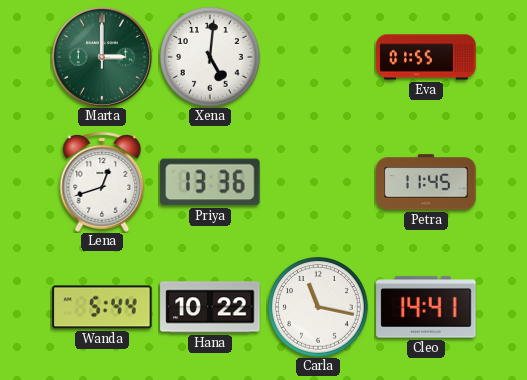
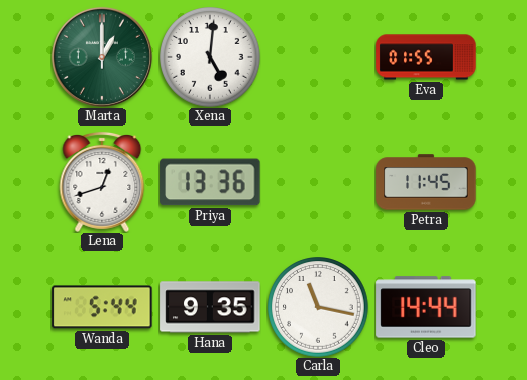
Marta: 3:00 -> 1:00 (102, 57)
Hana: 10:22 -> 9:35 (210, 307)
Cleo: 14:41 -> 14:44 (426, 307)
